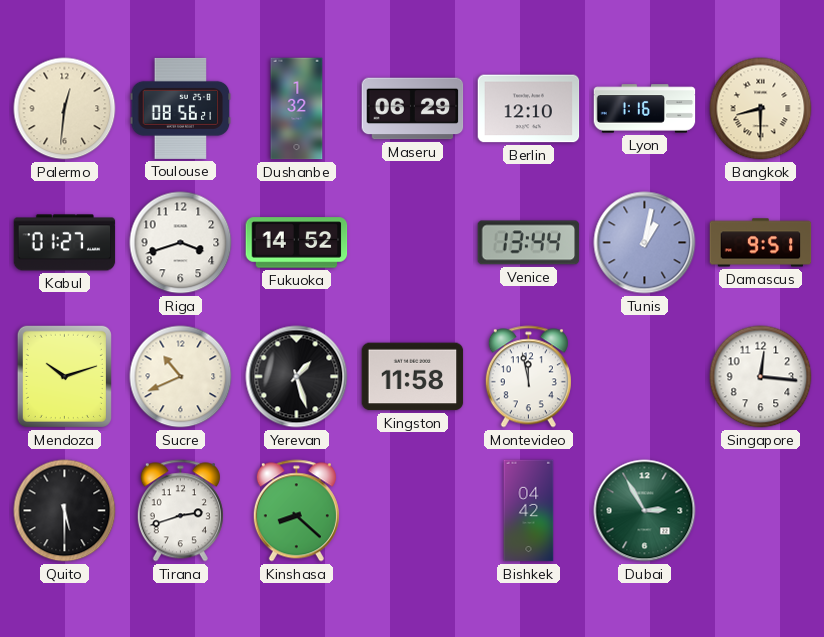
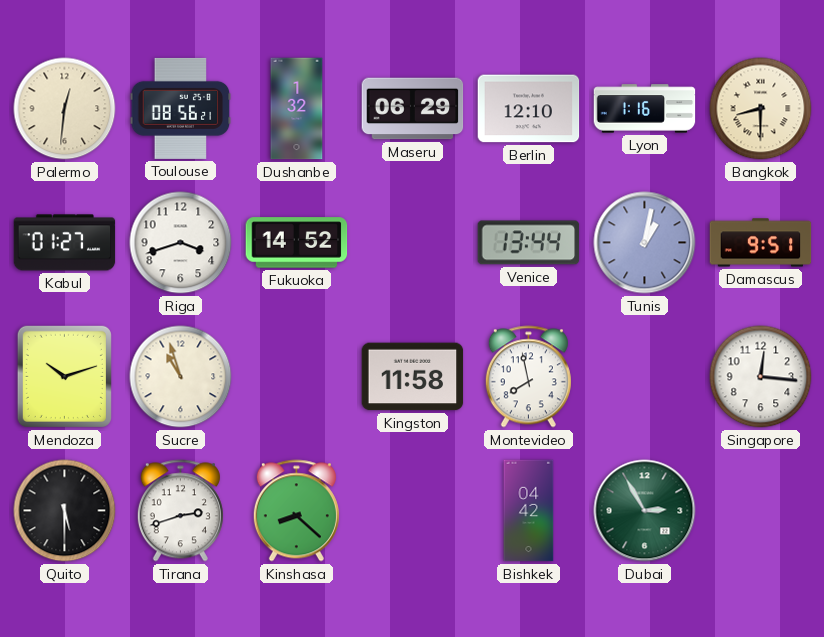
Sucre: 10:41 -> 10:57 (181, 377)
Yerevan: 1:27 -> none (297, 377)
Montevideo: 11:58 -> 7:58 (528, 377)
